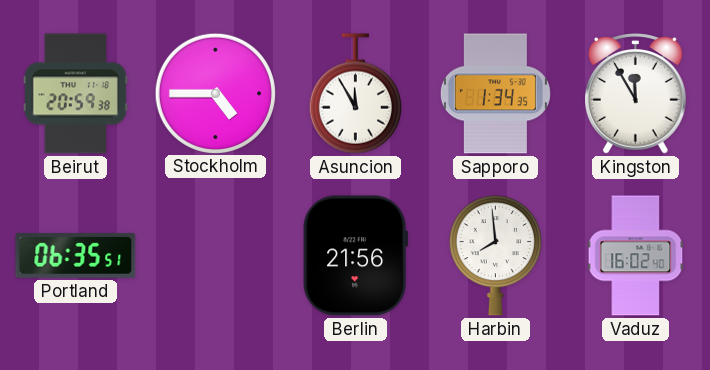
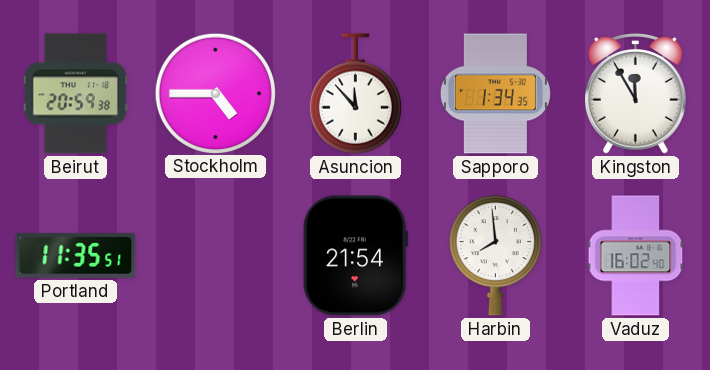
Asuncion: 11:55 -> 11:53 (355, 94)
Portland: 06:35 -> 11:35 (76, 255)
Berlin: 21:56 -> 21:54 (355, 256)
